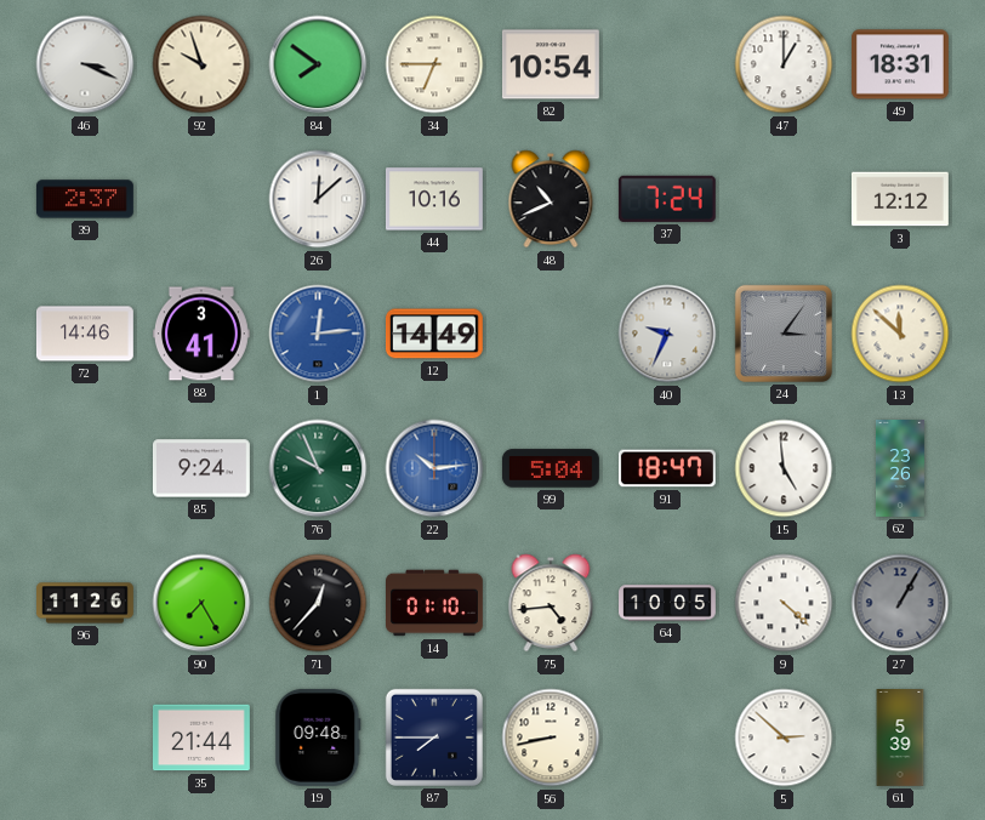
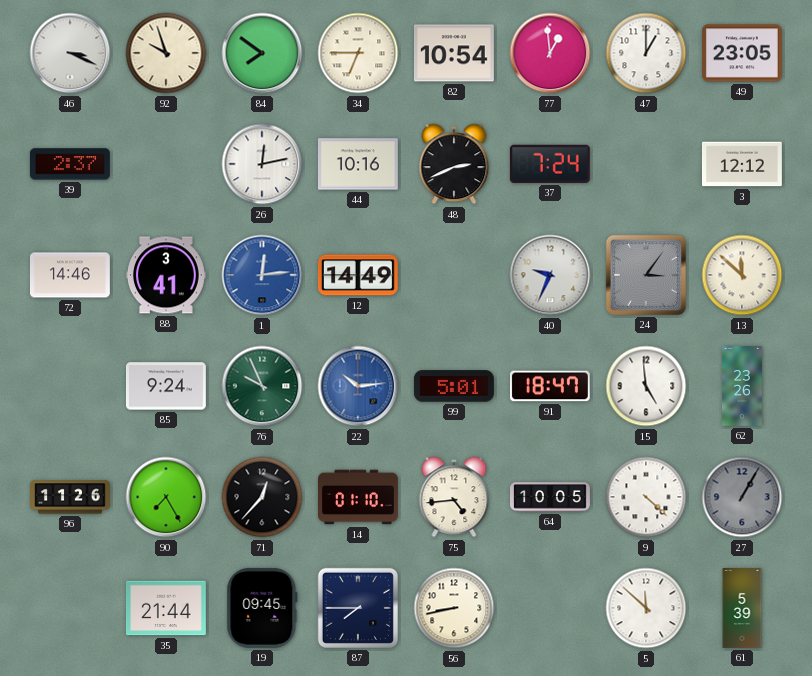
77: none -> 12:59 (550, 53)
49: 18:31 -> 23:05 (742, 53)
26: 12:08 -> 12:13 (262, 164)
48: 10:41 -> 2:41 (454, 164)
99: 5:04 -> 5:01 (454, 386)
19: 09:48 -> 09:45 (262, 608)
5: 2:52 -> 11:52 (646, 608)
